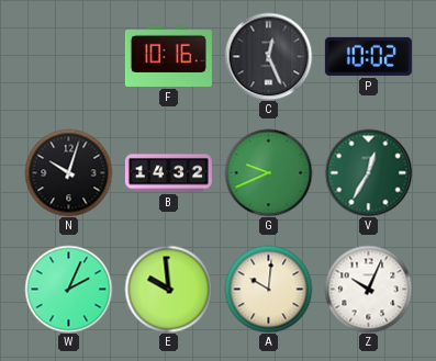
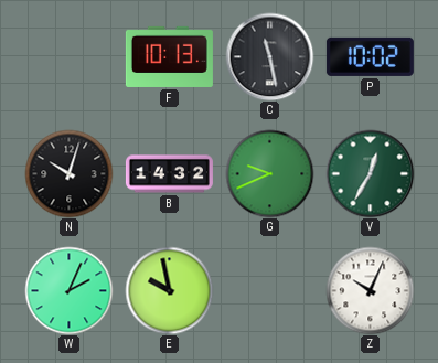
F: 10:16 -> 10:13 (169, 56)
C: 12:26 -> 11:28 (269, 56)
E: 9:59 -> 9:58 (169, 290)
A: 10:01 -> none (268, 289)
